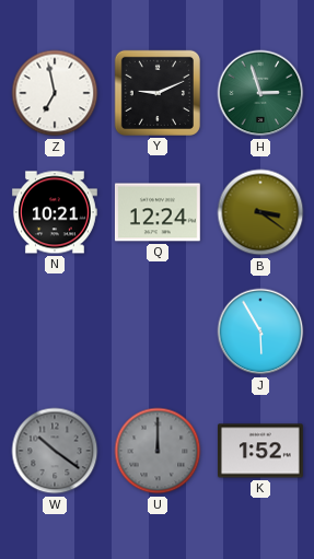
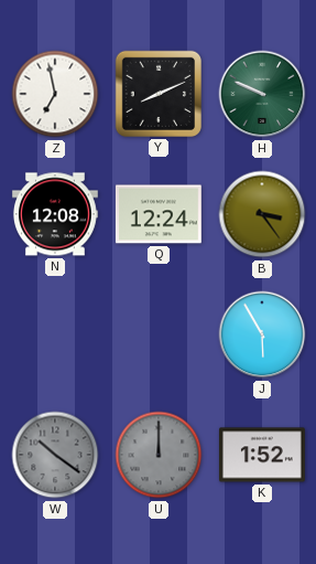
Y: 9:11 -> 8:11 (159, 94)
H: 2:57 -> 9:49 (262, 94)
N: 10:21 -> 12:08 (55, 214)
B: 3:21 -> 3:24 (262, 214)
